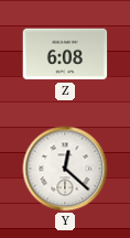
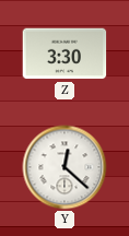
Z: 6:08 -> 3:30 (64, 54)
